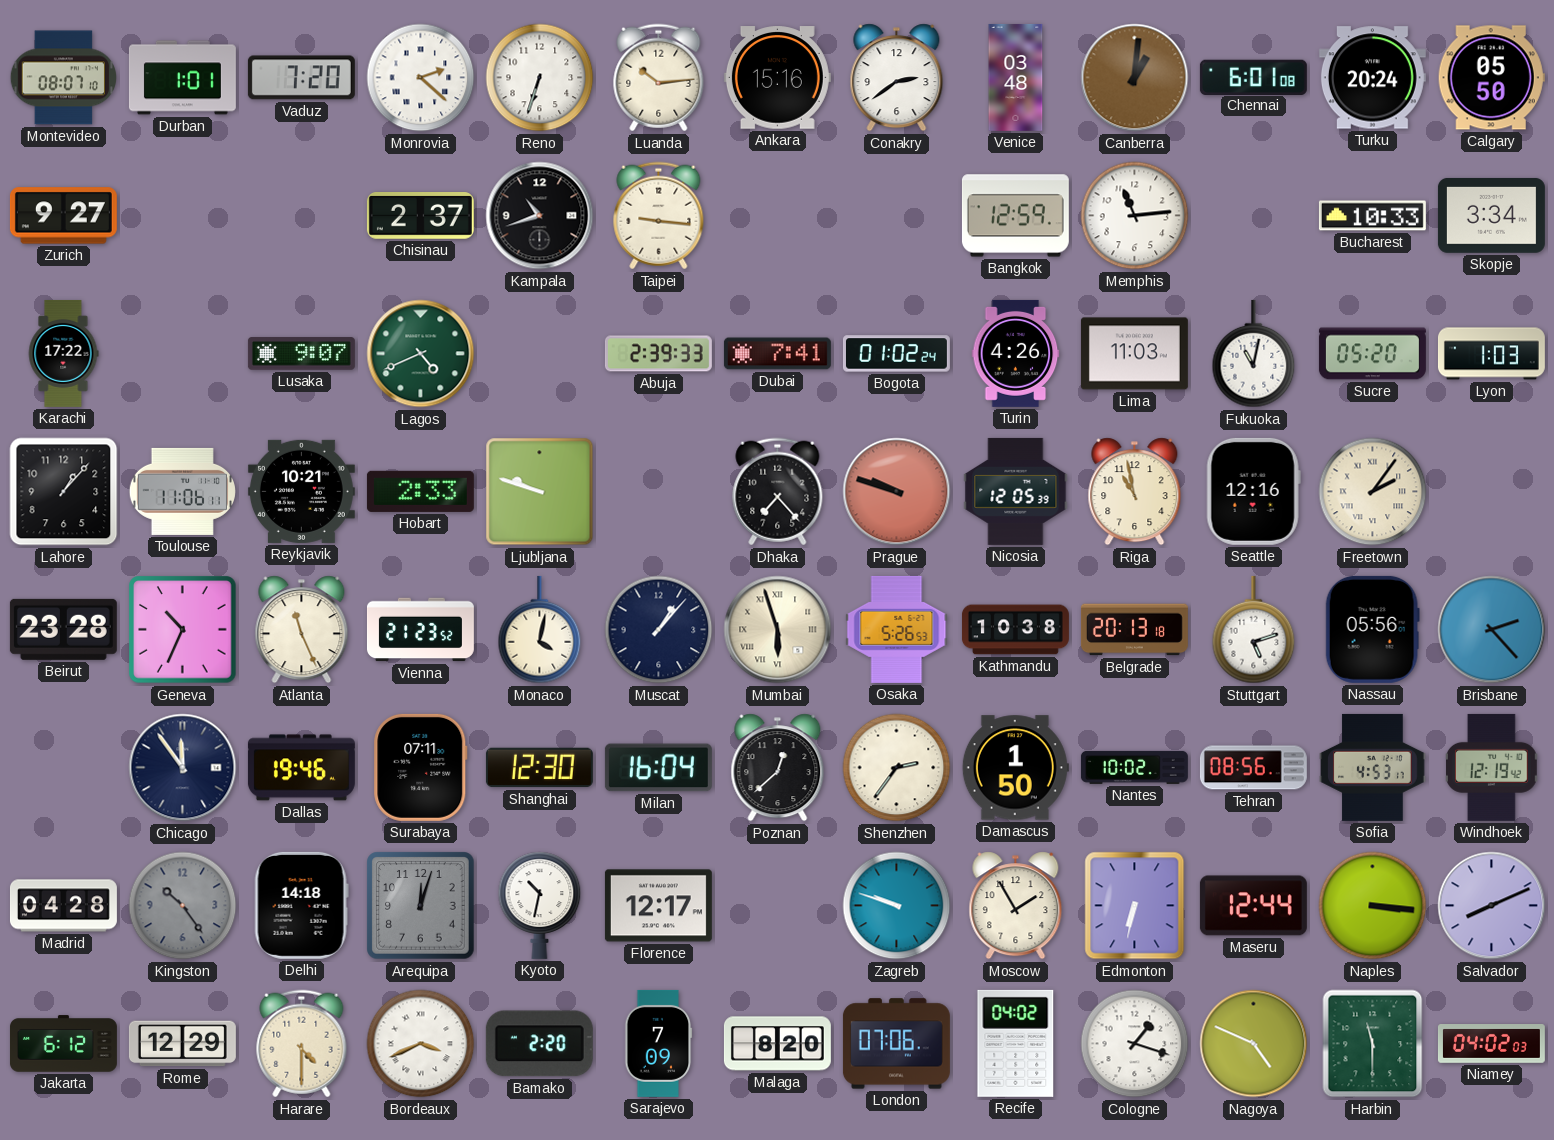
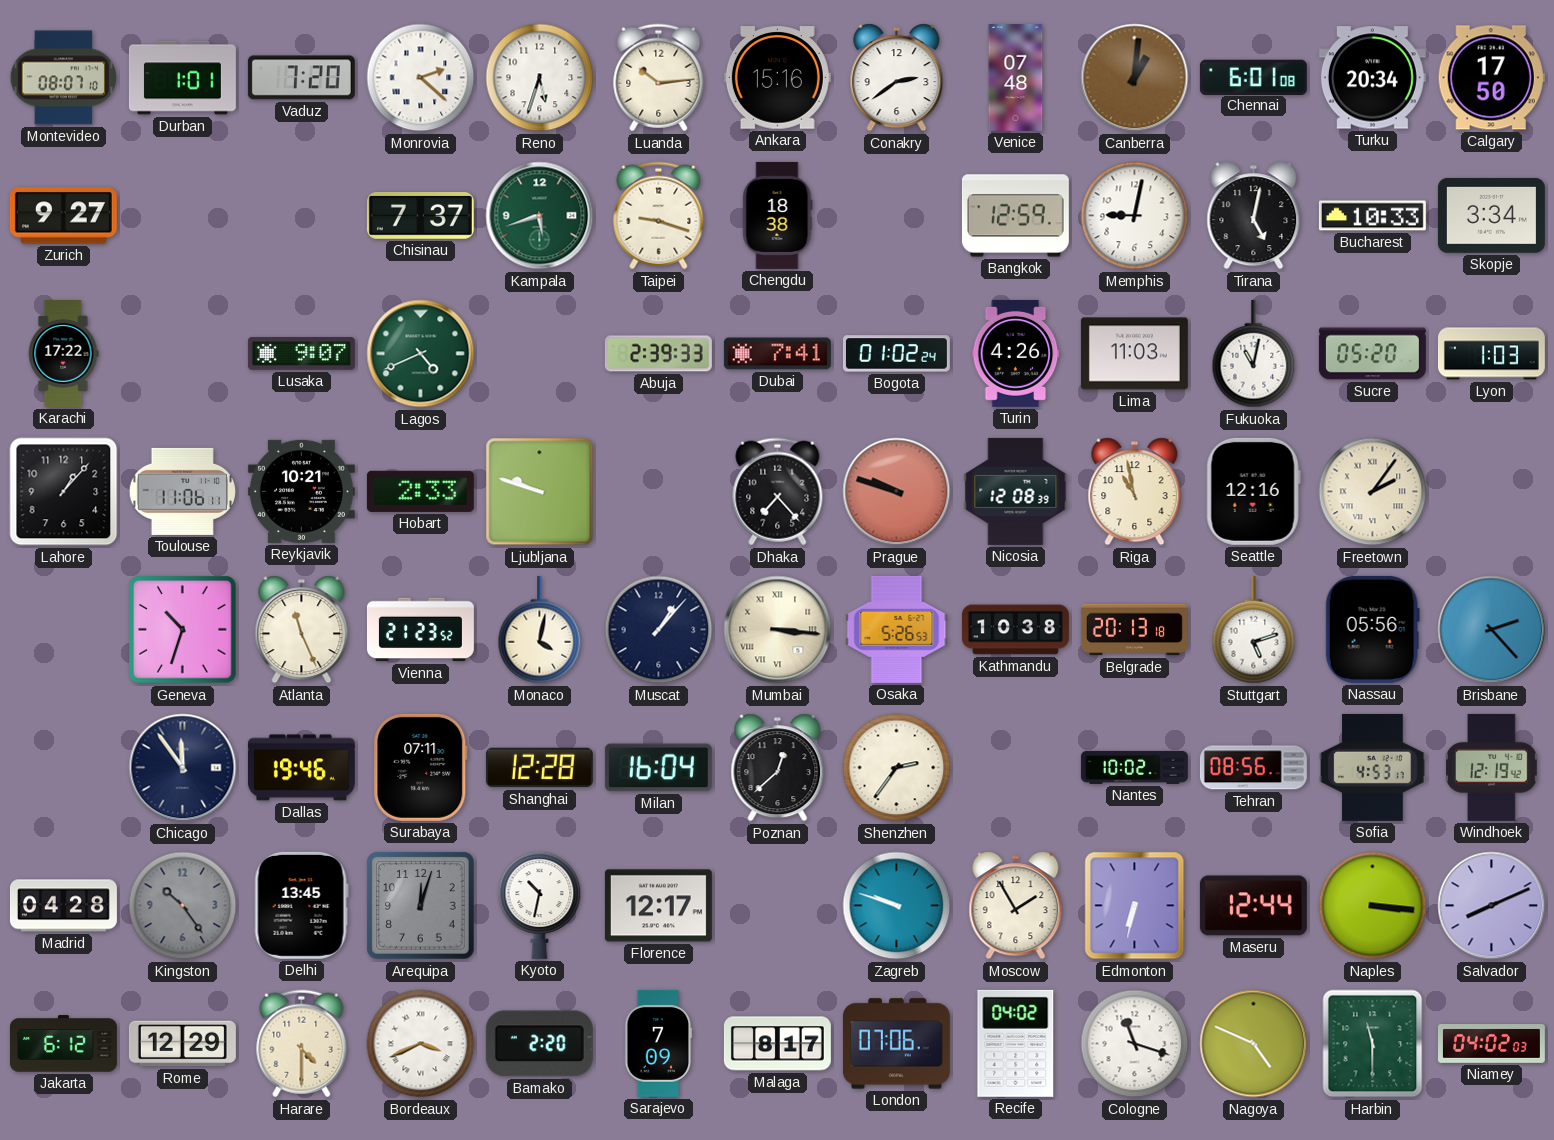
Reno: 6:33 -> 5:33 (540, 78)
Venice: 03:48 -> 07:48 (1016, 77)
Turku: 20:24 -> 20:34 (1372, 78)
Calgary: 05:50 -> 17:50 (1491, 78)
Chisinau: 2:37 -> 7:37 (420, 216)
Kampala: 10:42 -> 5:42 (540, 216)
Kampala dial: black -> green (540, 216)
Taipei: 9:16 -> 9:18 (659, 216)
Chengdu: none -> 18:38 (778, 215)
Memphis: 11:14 -> 9:02 (1135, 216)
Tirana: none -> 5:02 (1254, 216)
Nicosia: 12:05 -> 12:08 (1016, 491)
Beirut: 23:28 -> none (63, 629)
Geneva: 10:34 -> 10:33 (183, 630)
Mumbai: 5:57 -> 3:16 (778, 630)
Shanghai: 12:30 -> 12:28 (539, 768)
Damascus: 1:50 -> none (1015, 768)
Delhi: 14:18 -> 13:45 (301, 905)
Malaga: 8:20 -> 8:17 (777, 1044)
Cologne: 1:18 -> 11:18 (1135, 1044)
